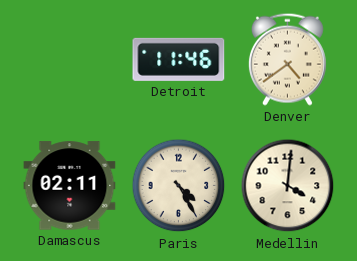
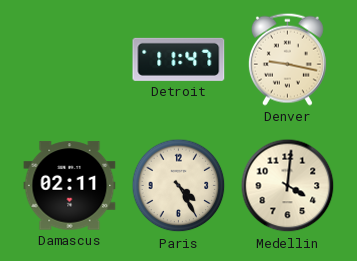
Detroit: 11:46 -> 11:47 (179, 59)
Denver: 4:39 -> 9:17 (287, 59)
